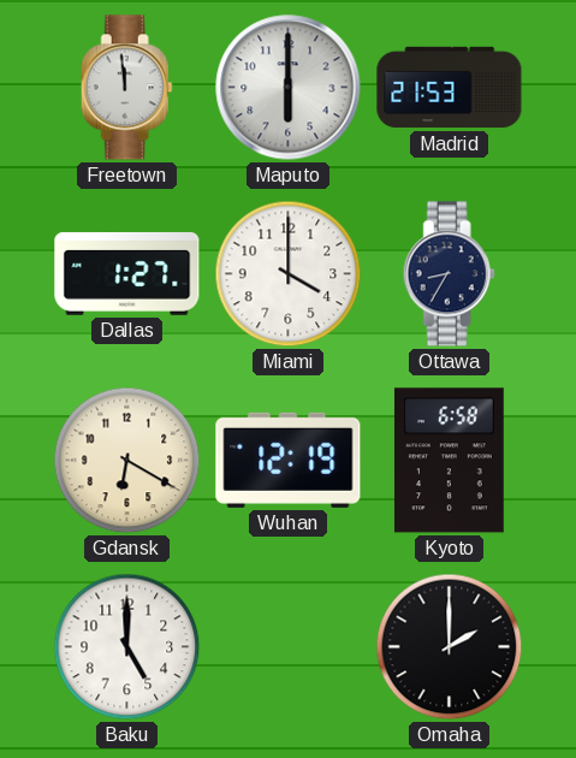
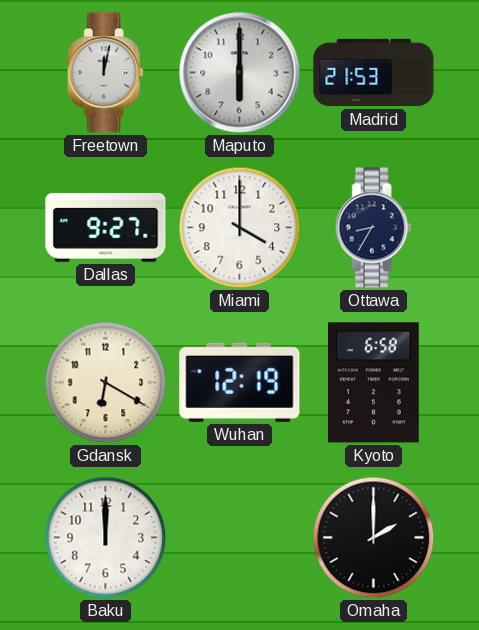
Freetown: 11:59 -> 12:02 (105, 73)
Dallas: 1:27 -> 9:27 (106, 227)
Baku: 5:00 -> 12:00 (106, 538)
